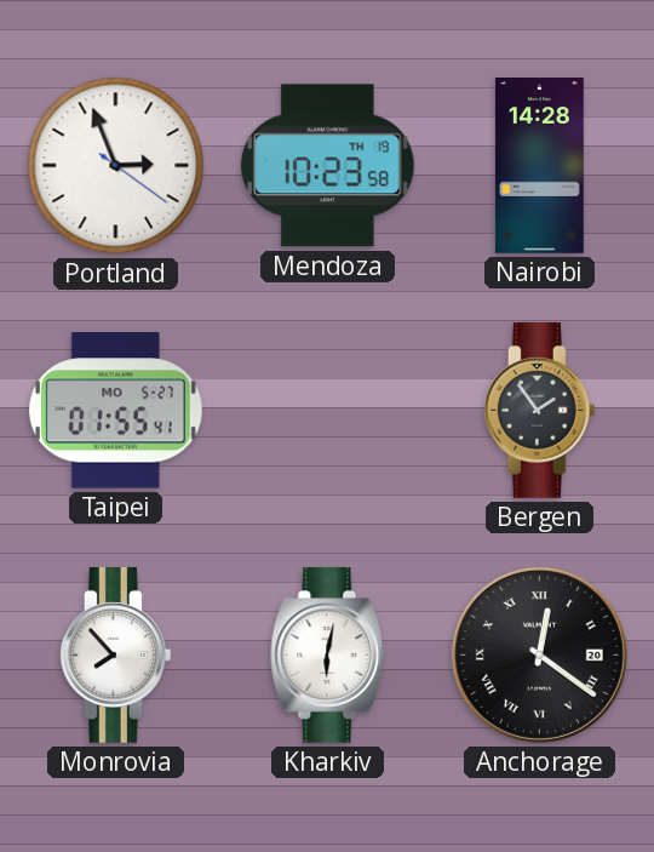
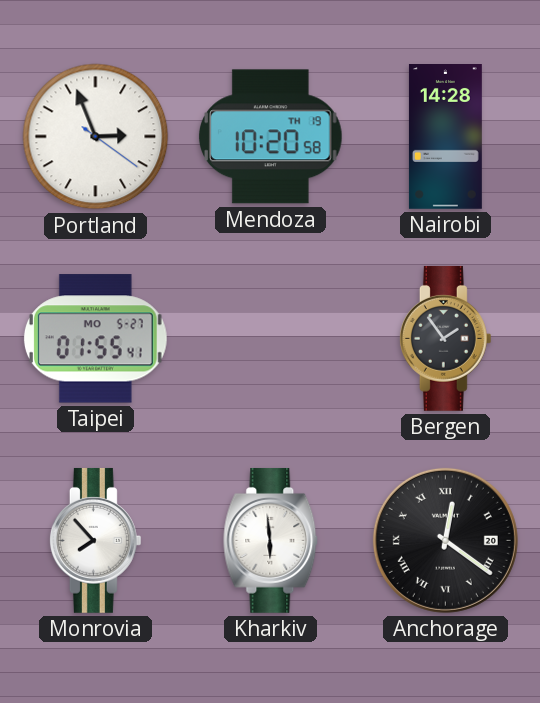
Mendoza: 10:23 -> 10:20 (270, 137)
Kharkiv: 6:02 -> 5:59 (271, 540)
